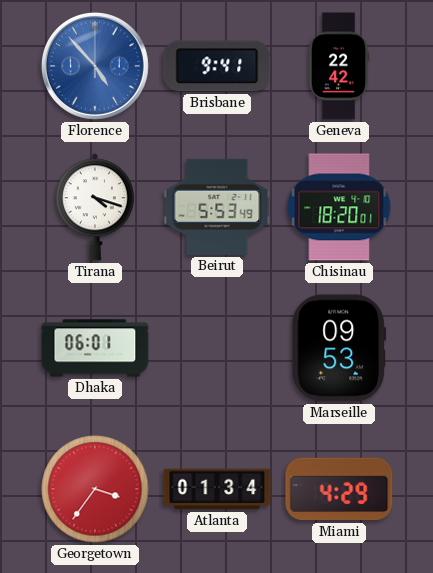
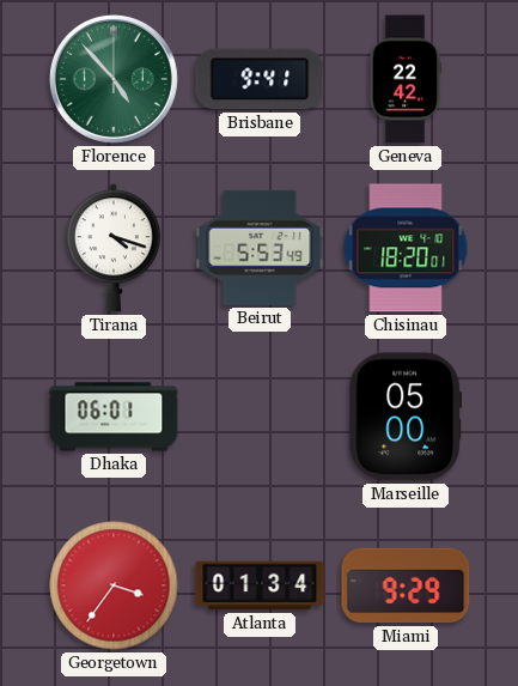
Florence dial: blue -> green (114, 79)
Marseille: 09:53 -> 05:00 (406, 417)
Miami: 4:29 -> 9:29 (406, 585)
